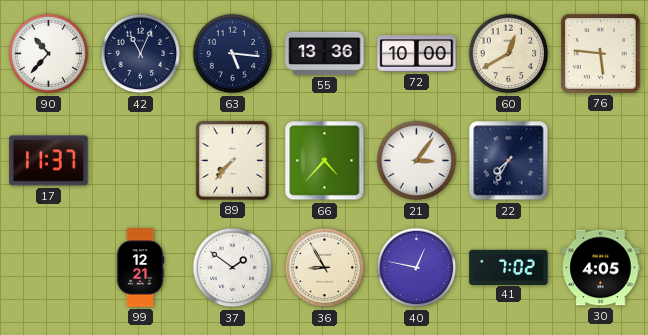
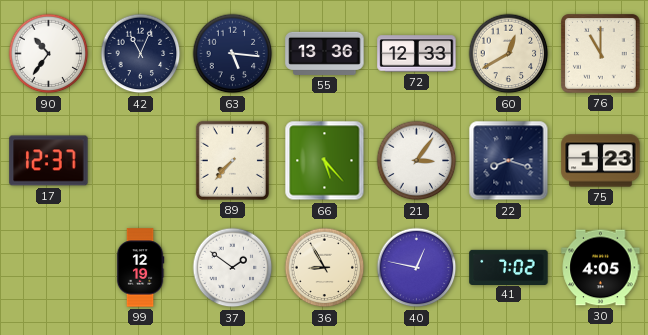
90: 10:37 -> 10:36 (49, 54)
72: 10:00 -> 12:33 (417, 54)
76: 5:46 -> 11:00 (601, 54)
17: 11:37 -> 12:37 (49, 161)
66: 4:37 -> 5:23 (325, 161)
22: 7:35 -> 8:18 (509, 161)
75: none -> 1:23 (601, 161)
99: 12:21 -> 12:19 (140, 268)
